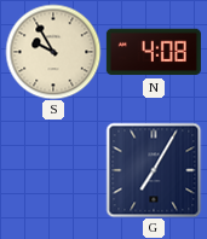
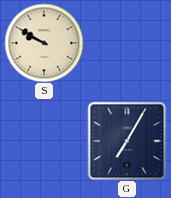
S: 9:55 -> 9:50 (44, 43)
N: 4:08 -> none (154, 52)
